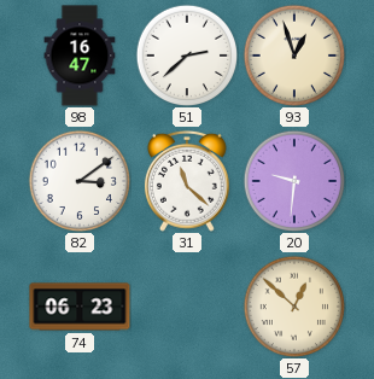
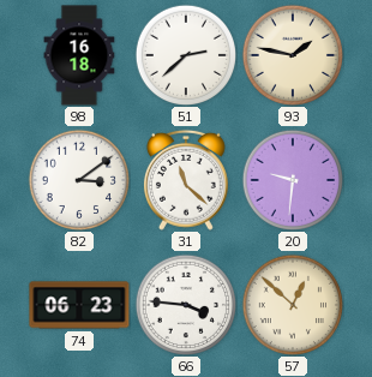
98: 16:47 -> 16:18 (79, 55)
93: 12:57 -> 1:47 (292, 54)
66: none -> 3:46 (185, 304)
